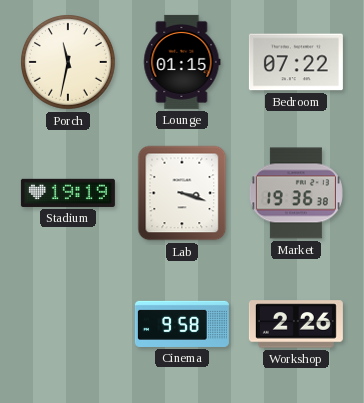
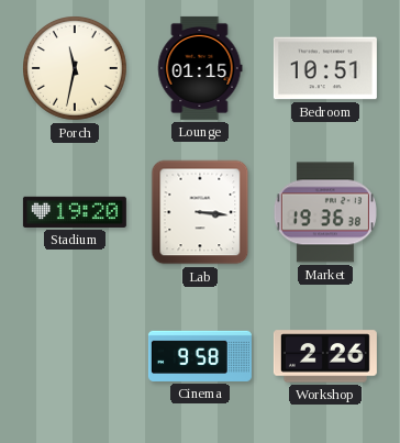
Bedroom: 07:22 -> 10:51 (325, 68)
Stadium: 19:19 -> 19:20 (75, 212)
Lab: 3:18 -> 3:16 (200, 212)
